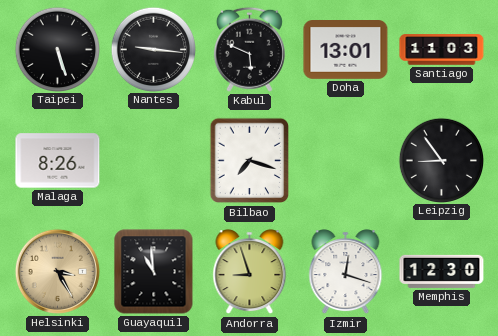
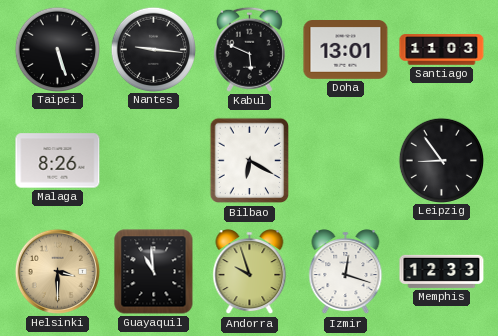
Bilbao: 7:18 -> 6:20 (250, 161)
Helsinki: 3:25 -> 3:30 (57, 271)
Andorra: 8:57 -> 9:57 (250, 272)
Memphis: 12:30 -> 12:33 (442, 271)
